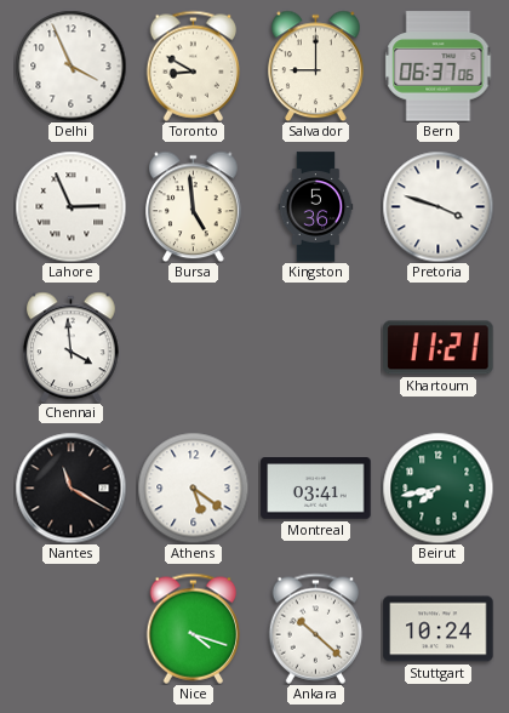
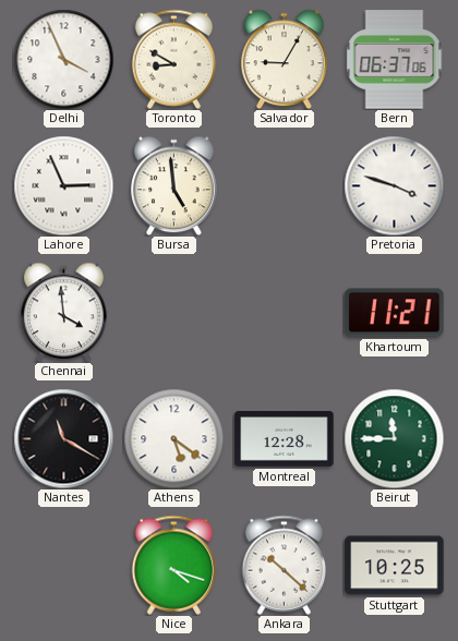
Salvador: 9:00 -> 9:05 (285, 59)
Kingston: 5:36 -> none (316, 207)
Montreal: 03:41 -> 12:28 (285, 439)
Beirut: 7:43 -> 11:45 (394, 438)
Stuttgart: 10:24 -> 10:25 (395, 566)
